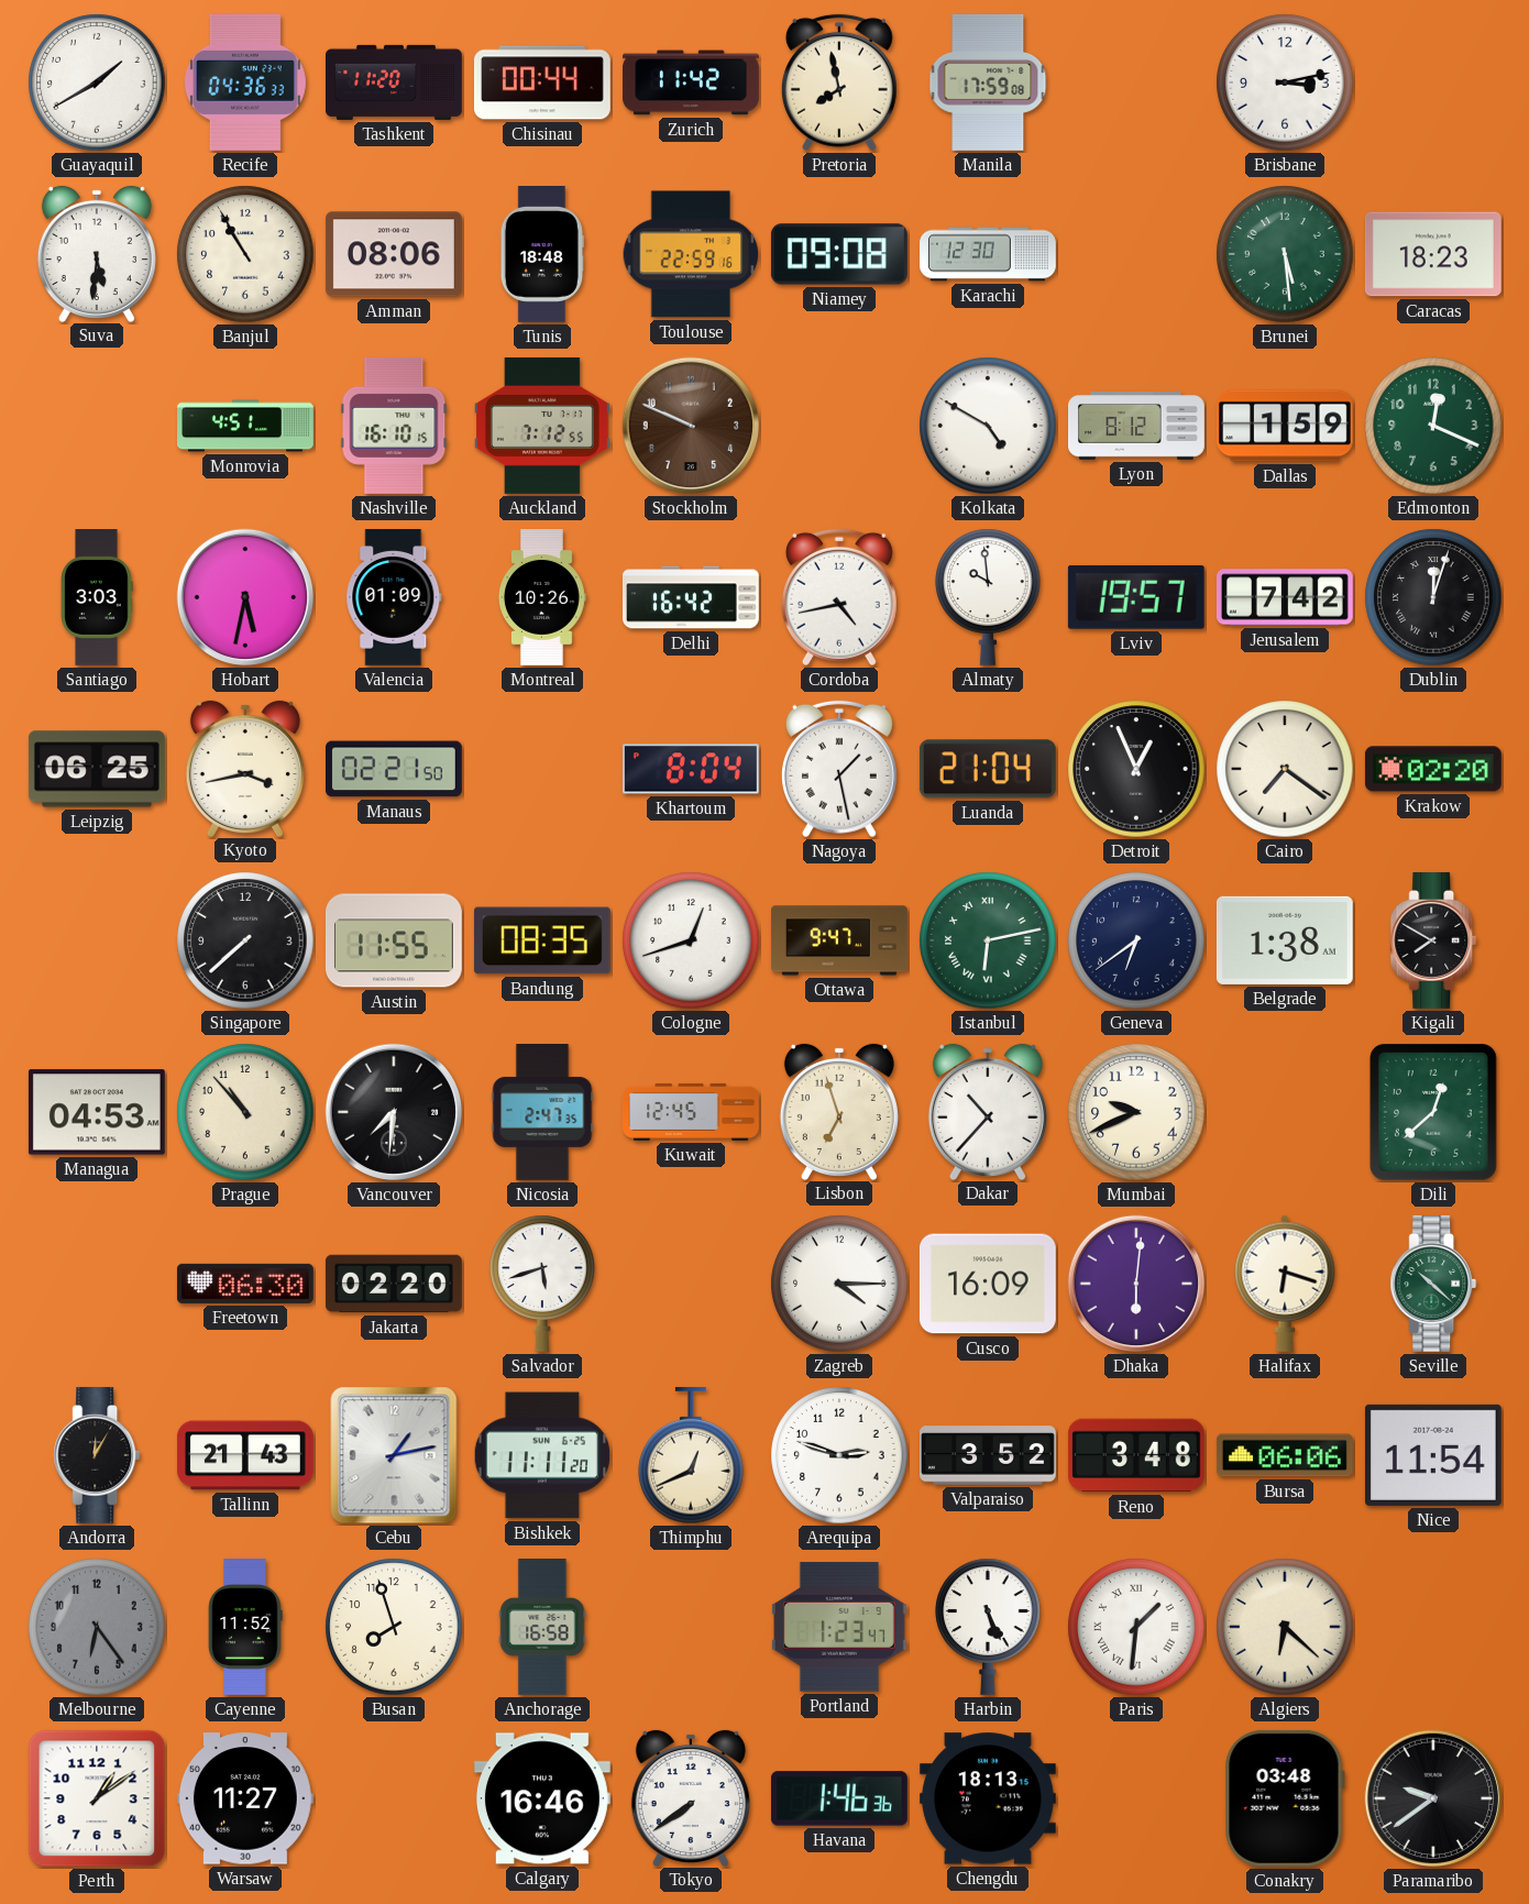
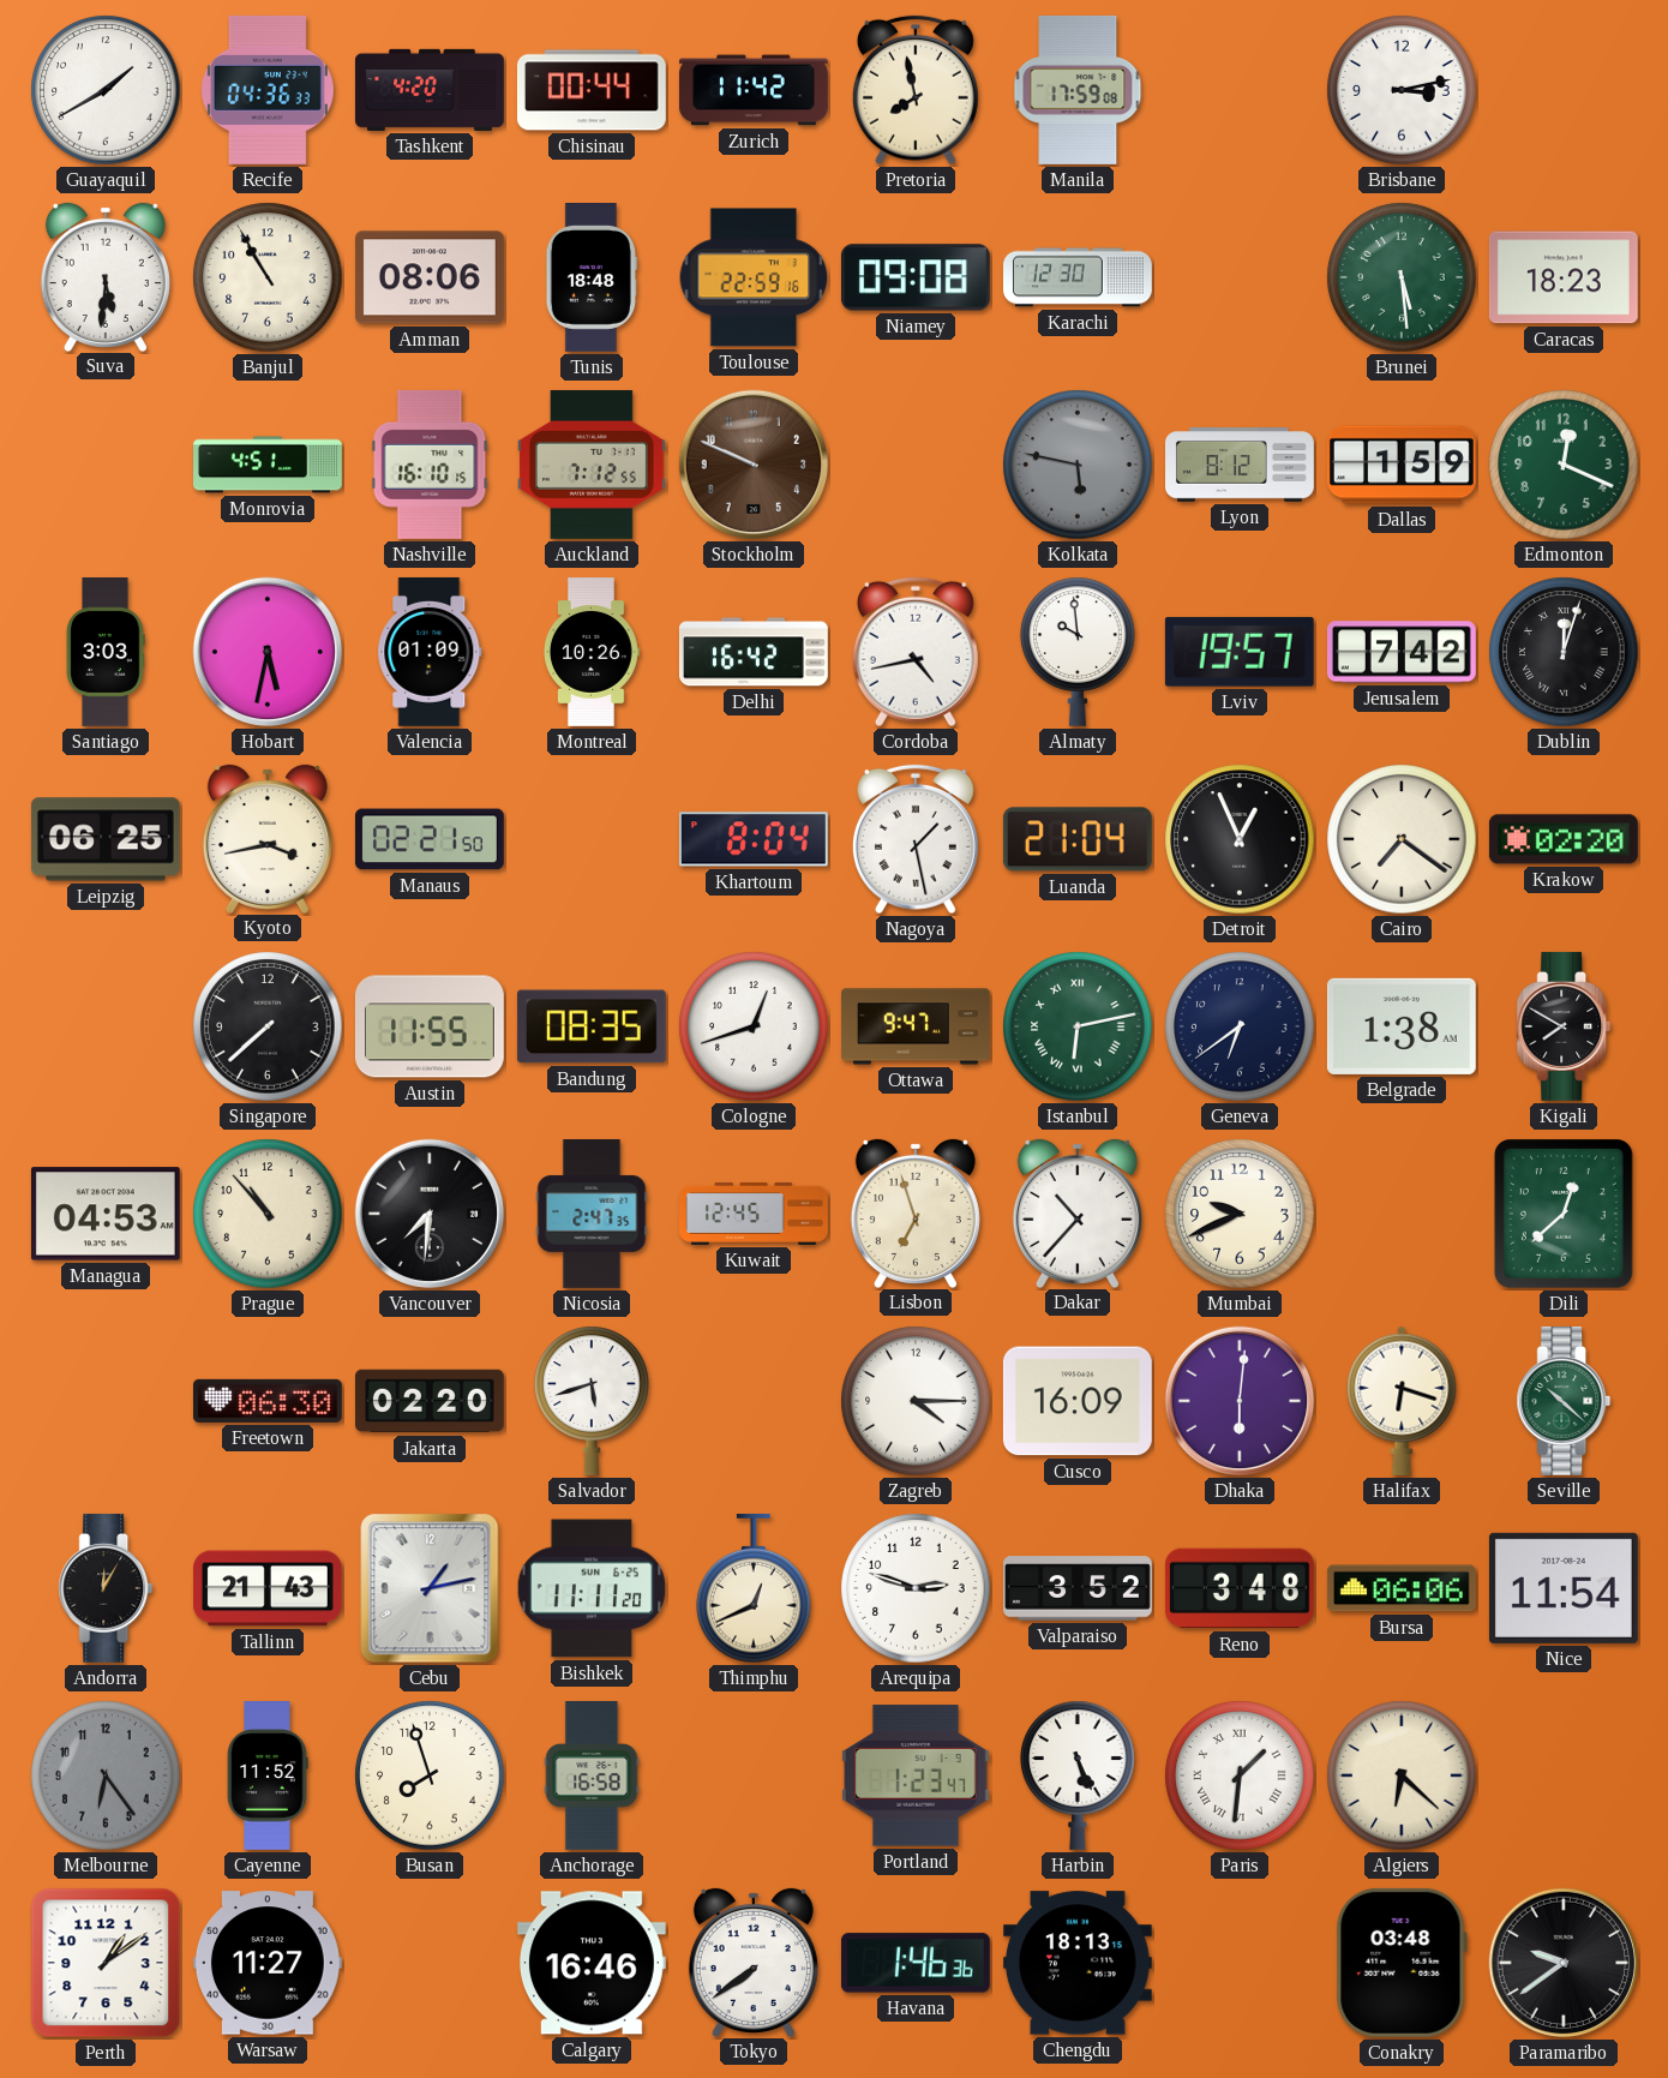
Tashkent: 11:20 -> 4:20 (430, 90)
Kolkata: 4:50 -> 5:47 (1078, 465)
Kolkata dial: white -> grey (1078, 465)
